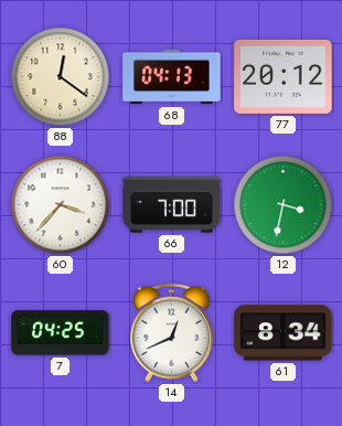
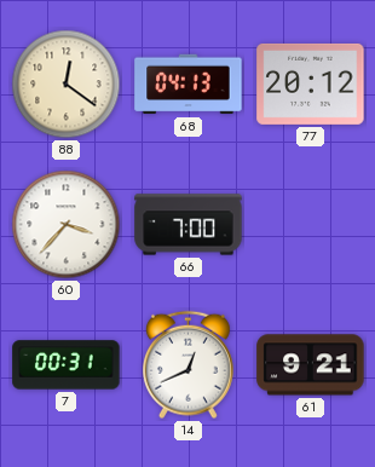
12: 3:32 -> none (284, 205)
7: 04:25 -> 00:31 (67, 365)
61: 8:34 -> 9:21 (311, 365)
